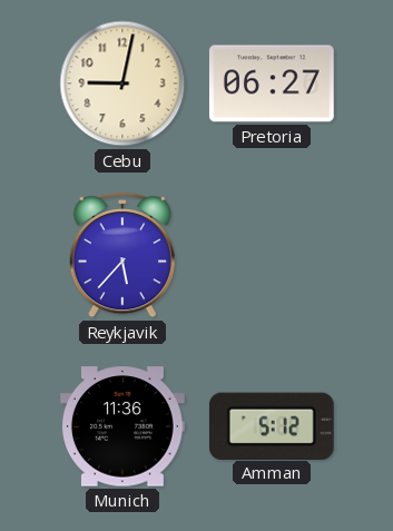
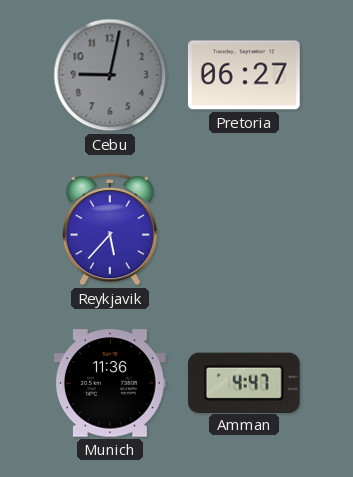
Cebu dial: cream -> grey (110, 75)
Amman: 5:12 -> 4:47 (244, 382)
